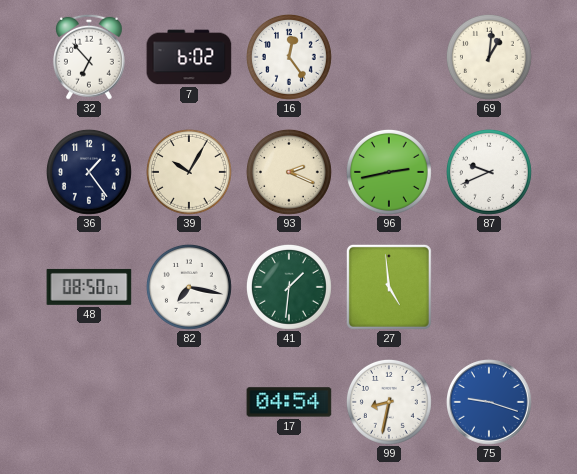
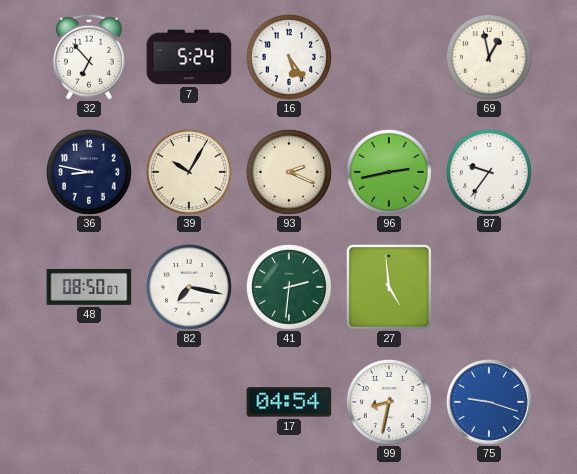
7: 6:02 -> 5:24 (189, 57)
16: 12:24 -> 5:24 (289, 57)
69: 1:01 -> 12:58 (489, 57)
36: 1:24 -> 8:47 (89, 172)
87: 9:41 -> 9:36 (489, 172)
41: 1:31 -> 2:31 (289, 287)
